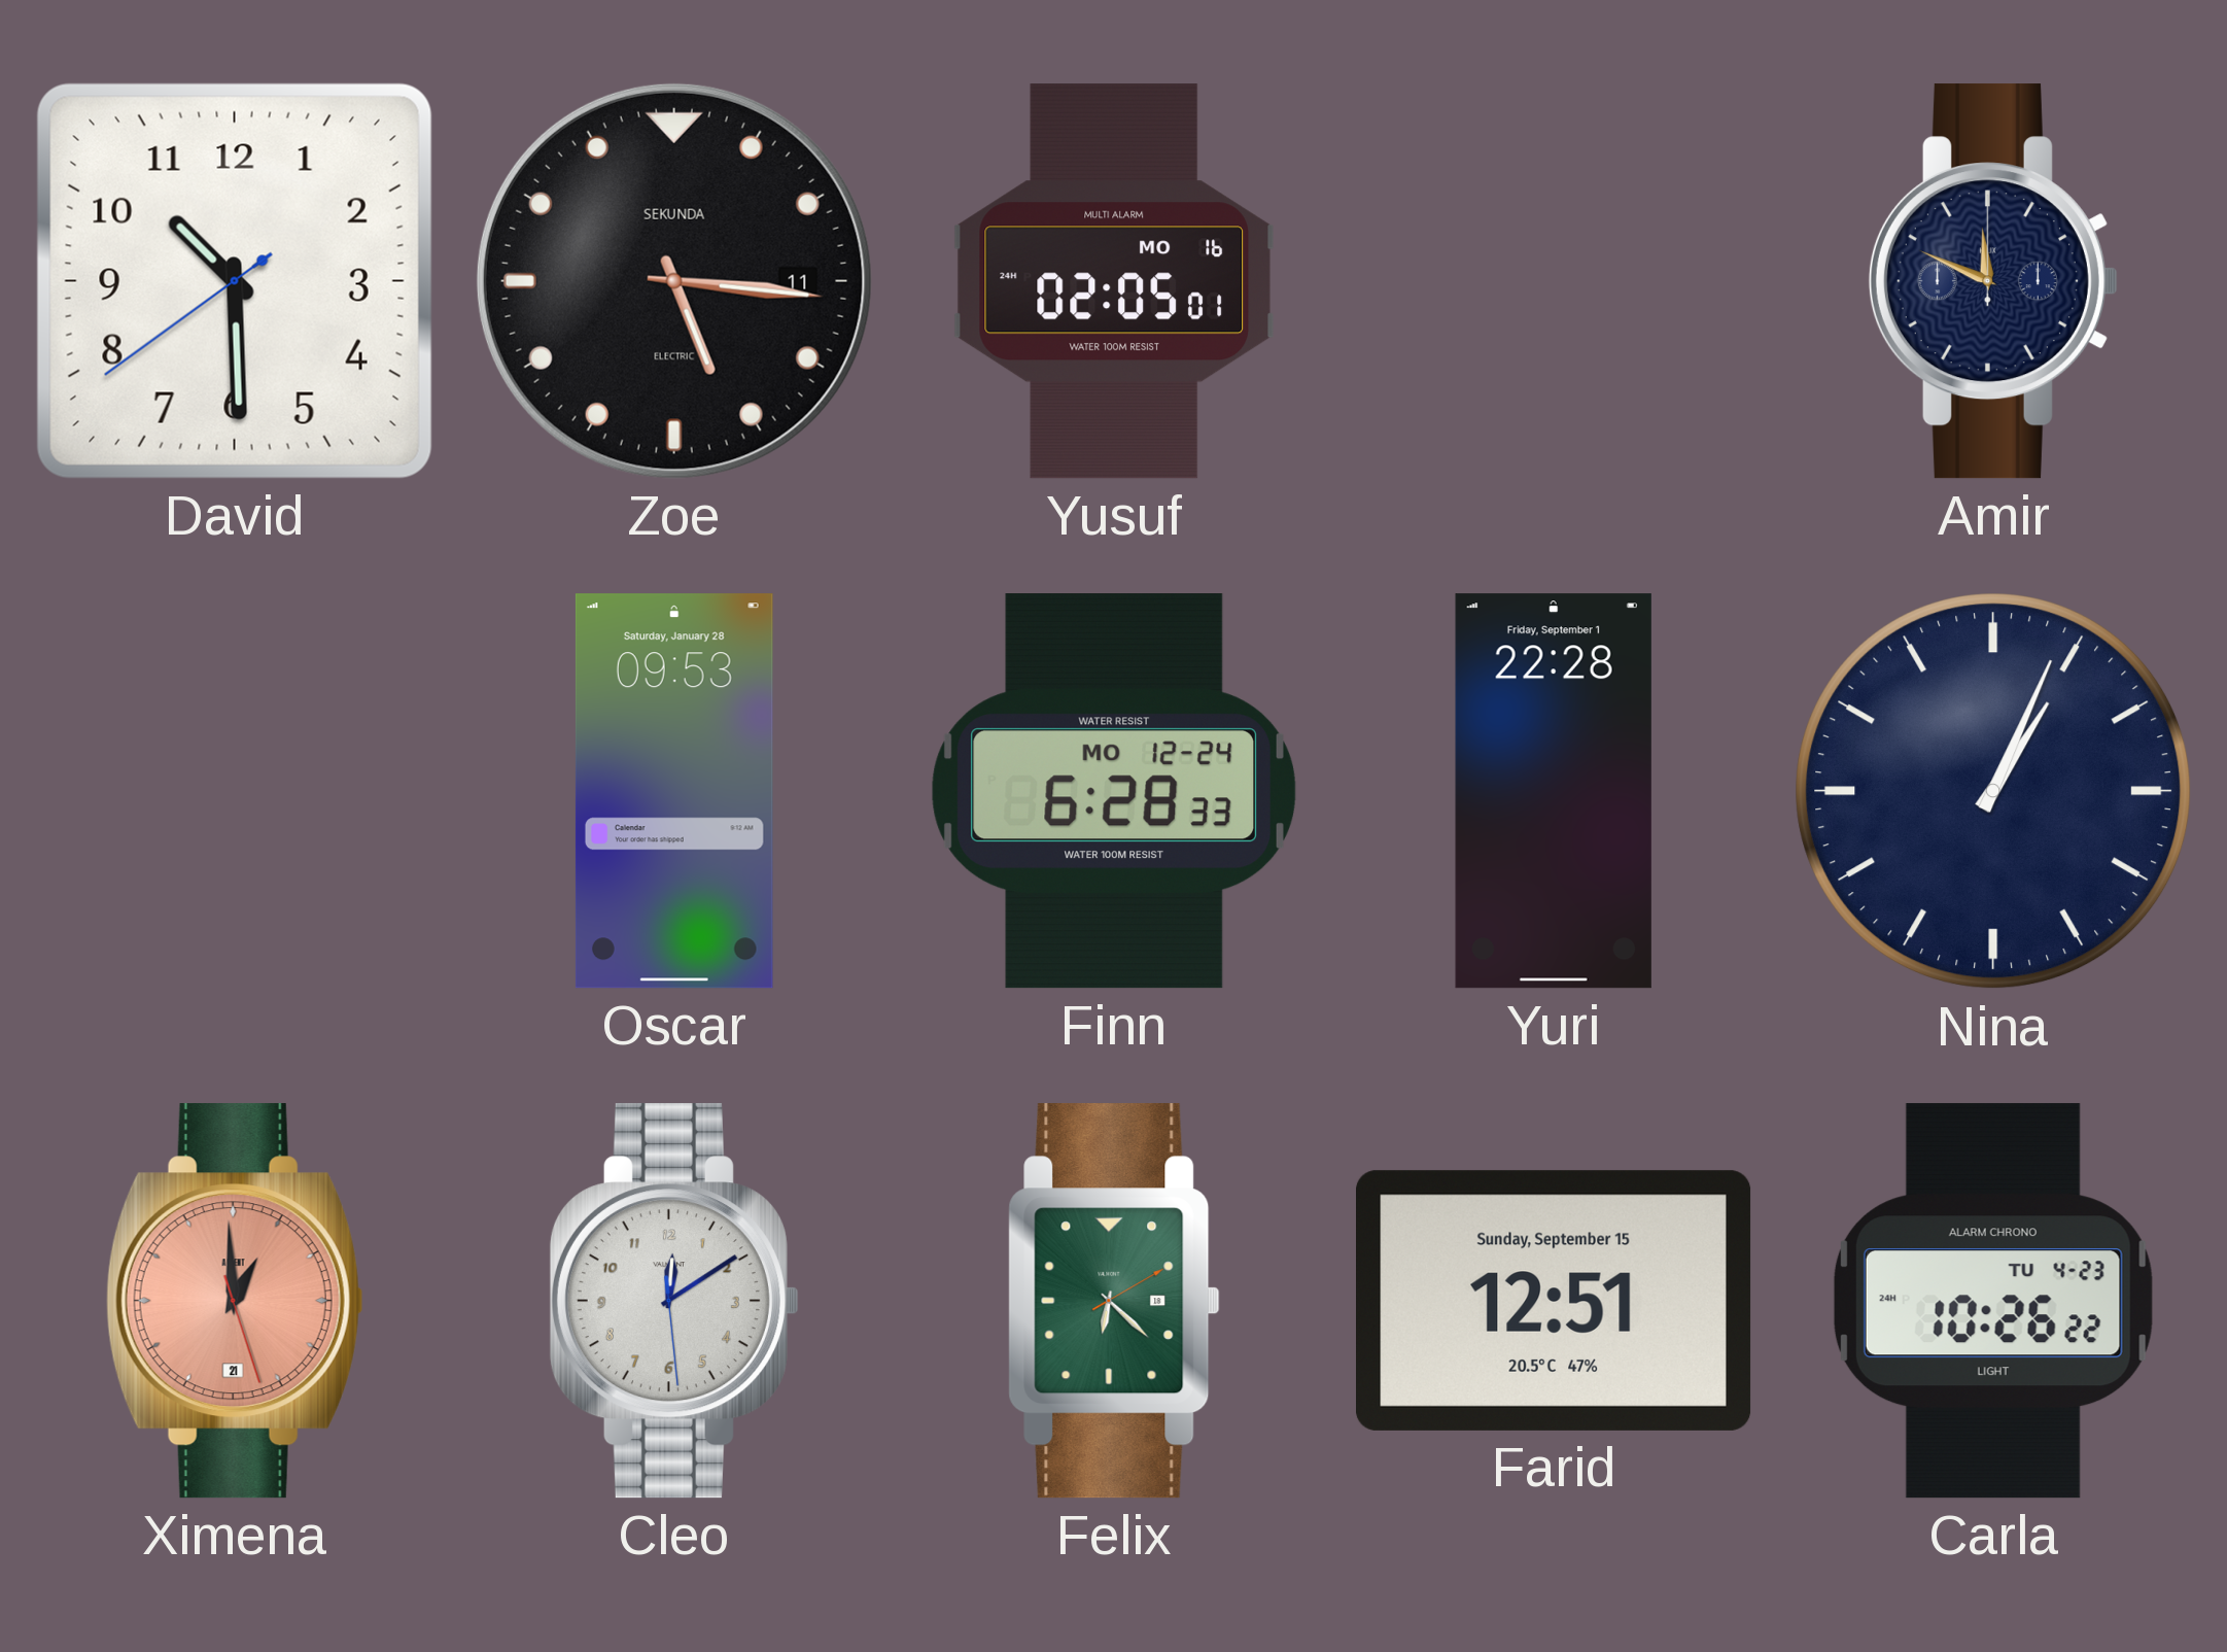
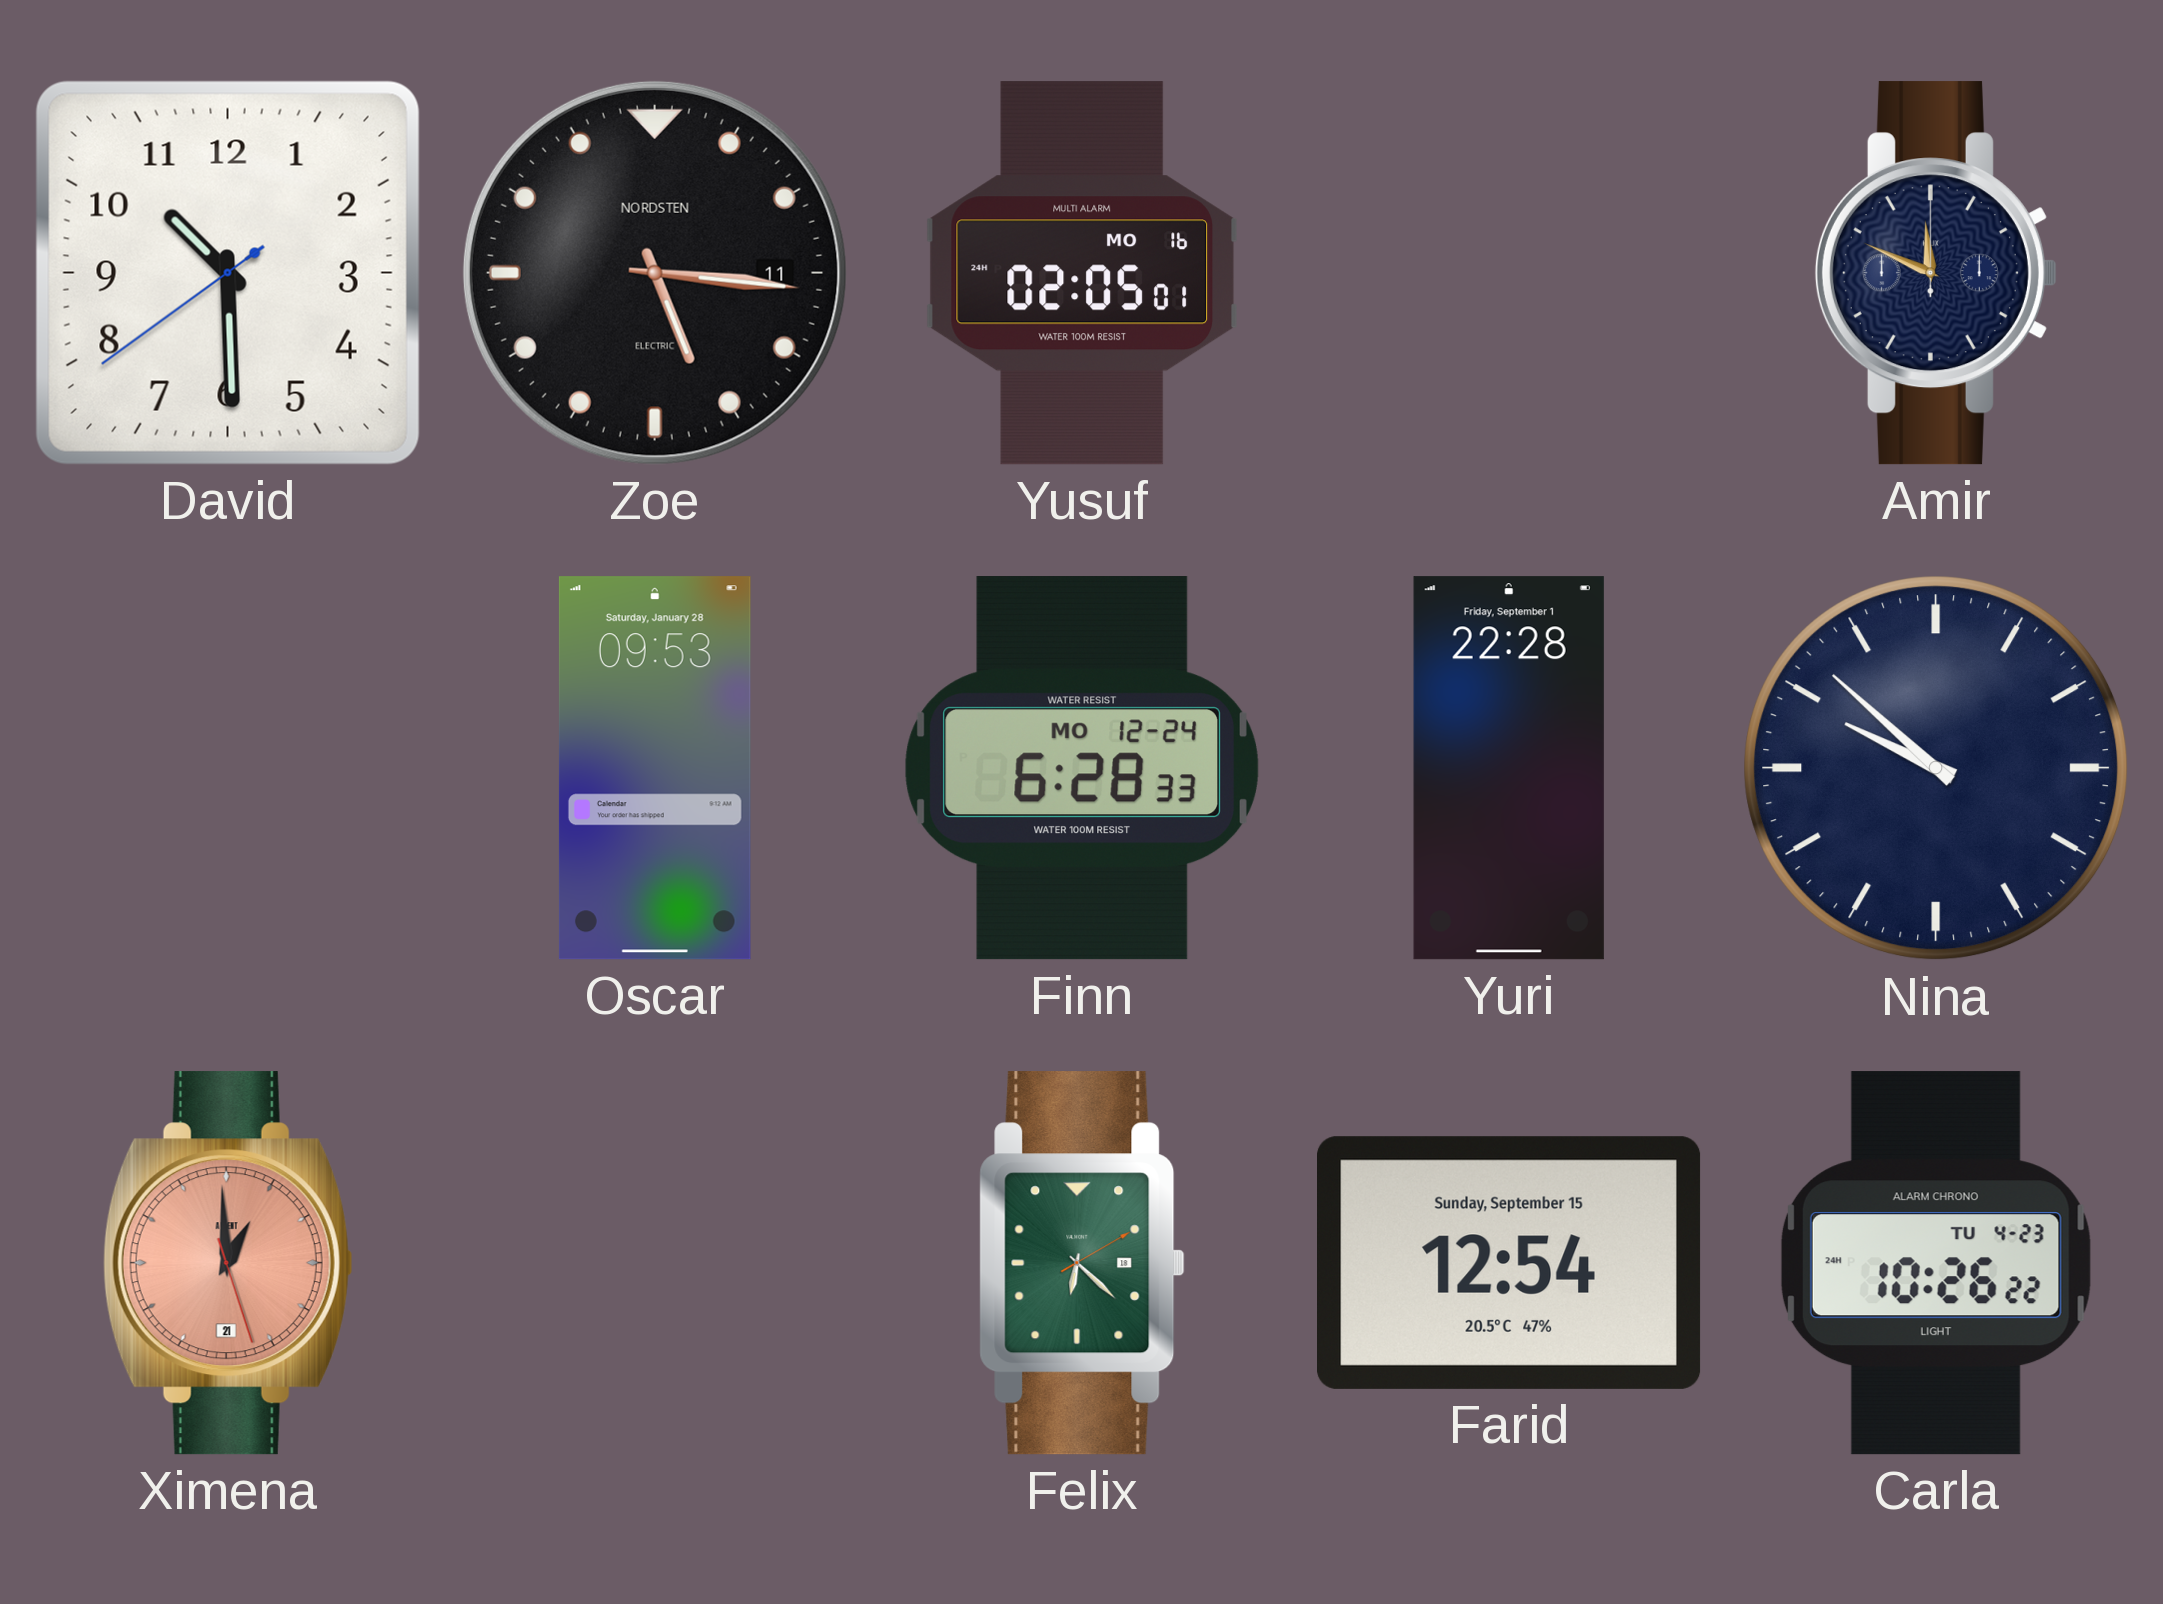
Zoe brand: SEKUNDA -> NORDSTEN (655, 273)
Nina: 1:04 -> 9:52 (1936, 768)
Cleo: 12:09 -> none (674, 1301)
Farid: 12:51 -> 12:54 (1510, 1263)
